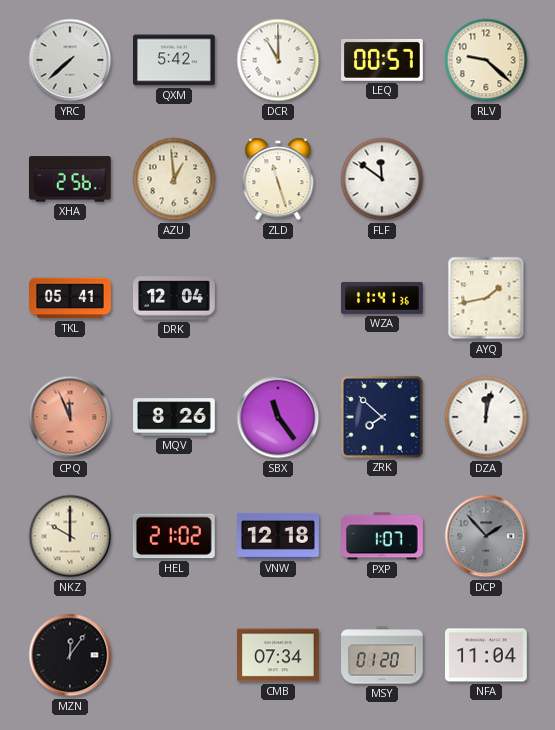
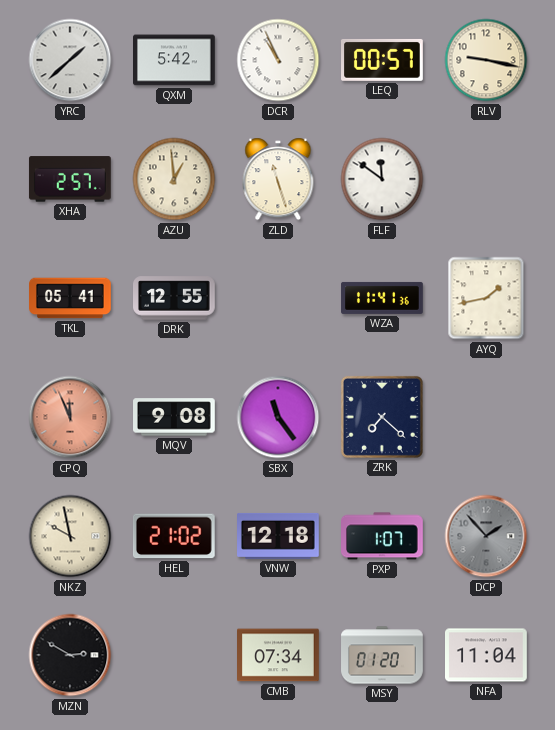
YRC: 7:38 -> 1:38 (70, 60)
DCR: 11:00 -> 10:56 (278, 60)
RLV: 9:22 -> 9:17 (486, 60)
XHA: 2:56 -> 2:57 (70, 179)
DRK: 12:04 -> 12:55 (175, 298)
MQV: 8:26 -> 9:08 (175, 417)
ZRK: 7:52 -> 7:22 (382, 417)
DZA: 12:02 -> none (486, 417)
NKZ: 10:00 -> 9:58 (70, 536)
MZN: 12:06 -> 2:50 (70, 655)
